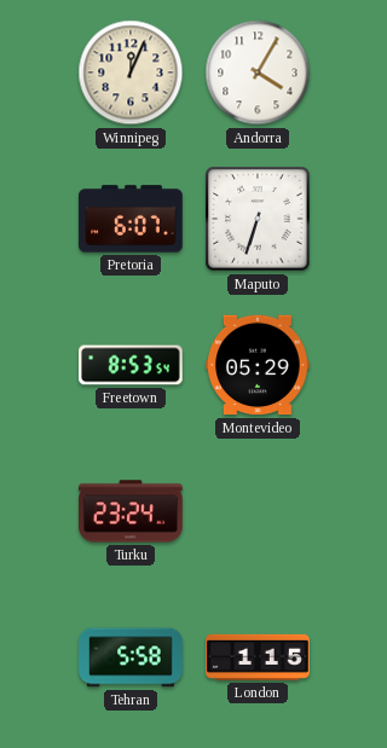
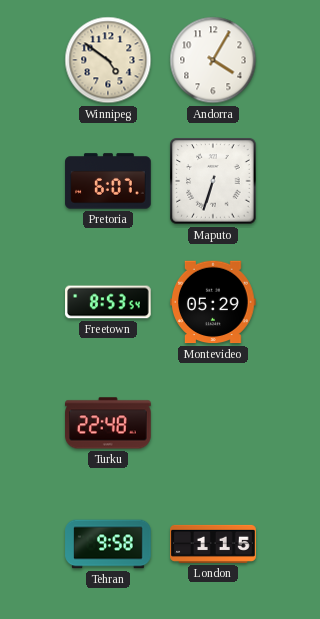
Winnipeg: 12:04 -> 4:51 (108, 60)
Turku: 23:24 -> 22:48 (108, 423)
Tehran: 5:58 -> 9:58 (108, 544)
